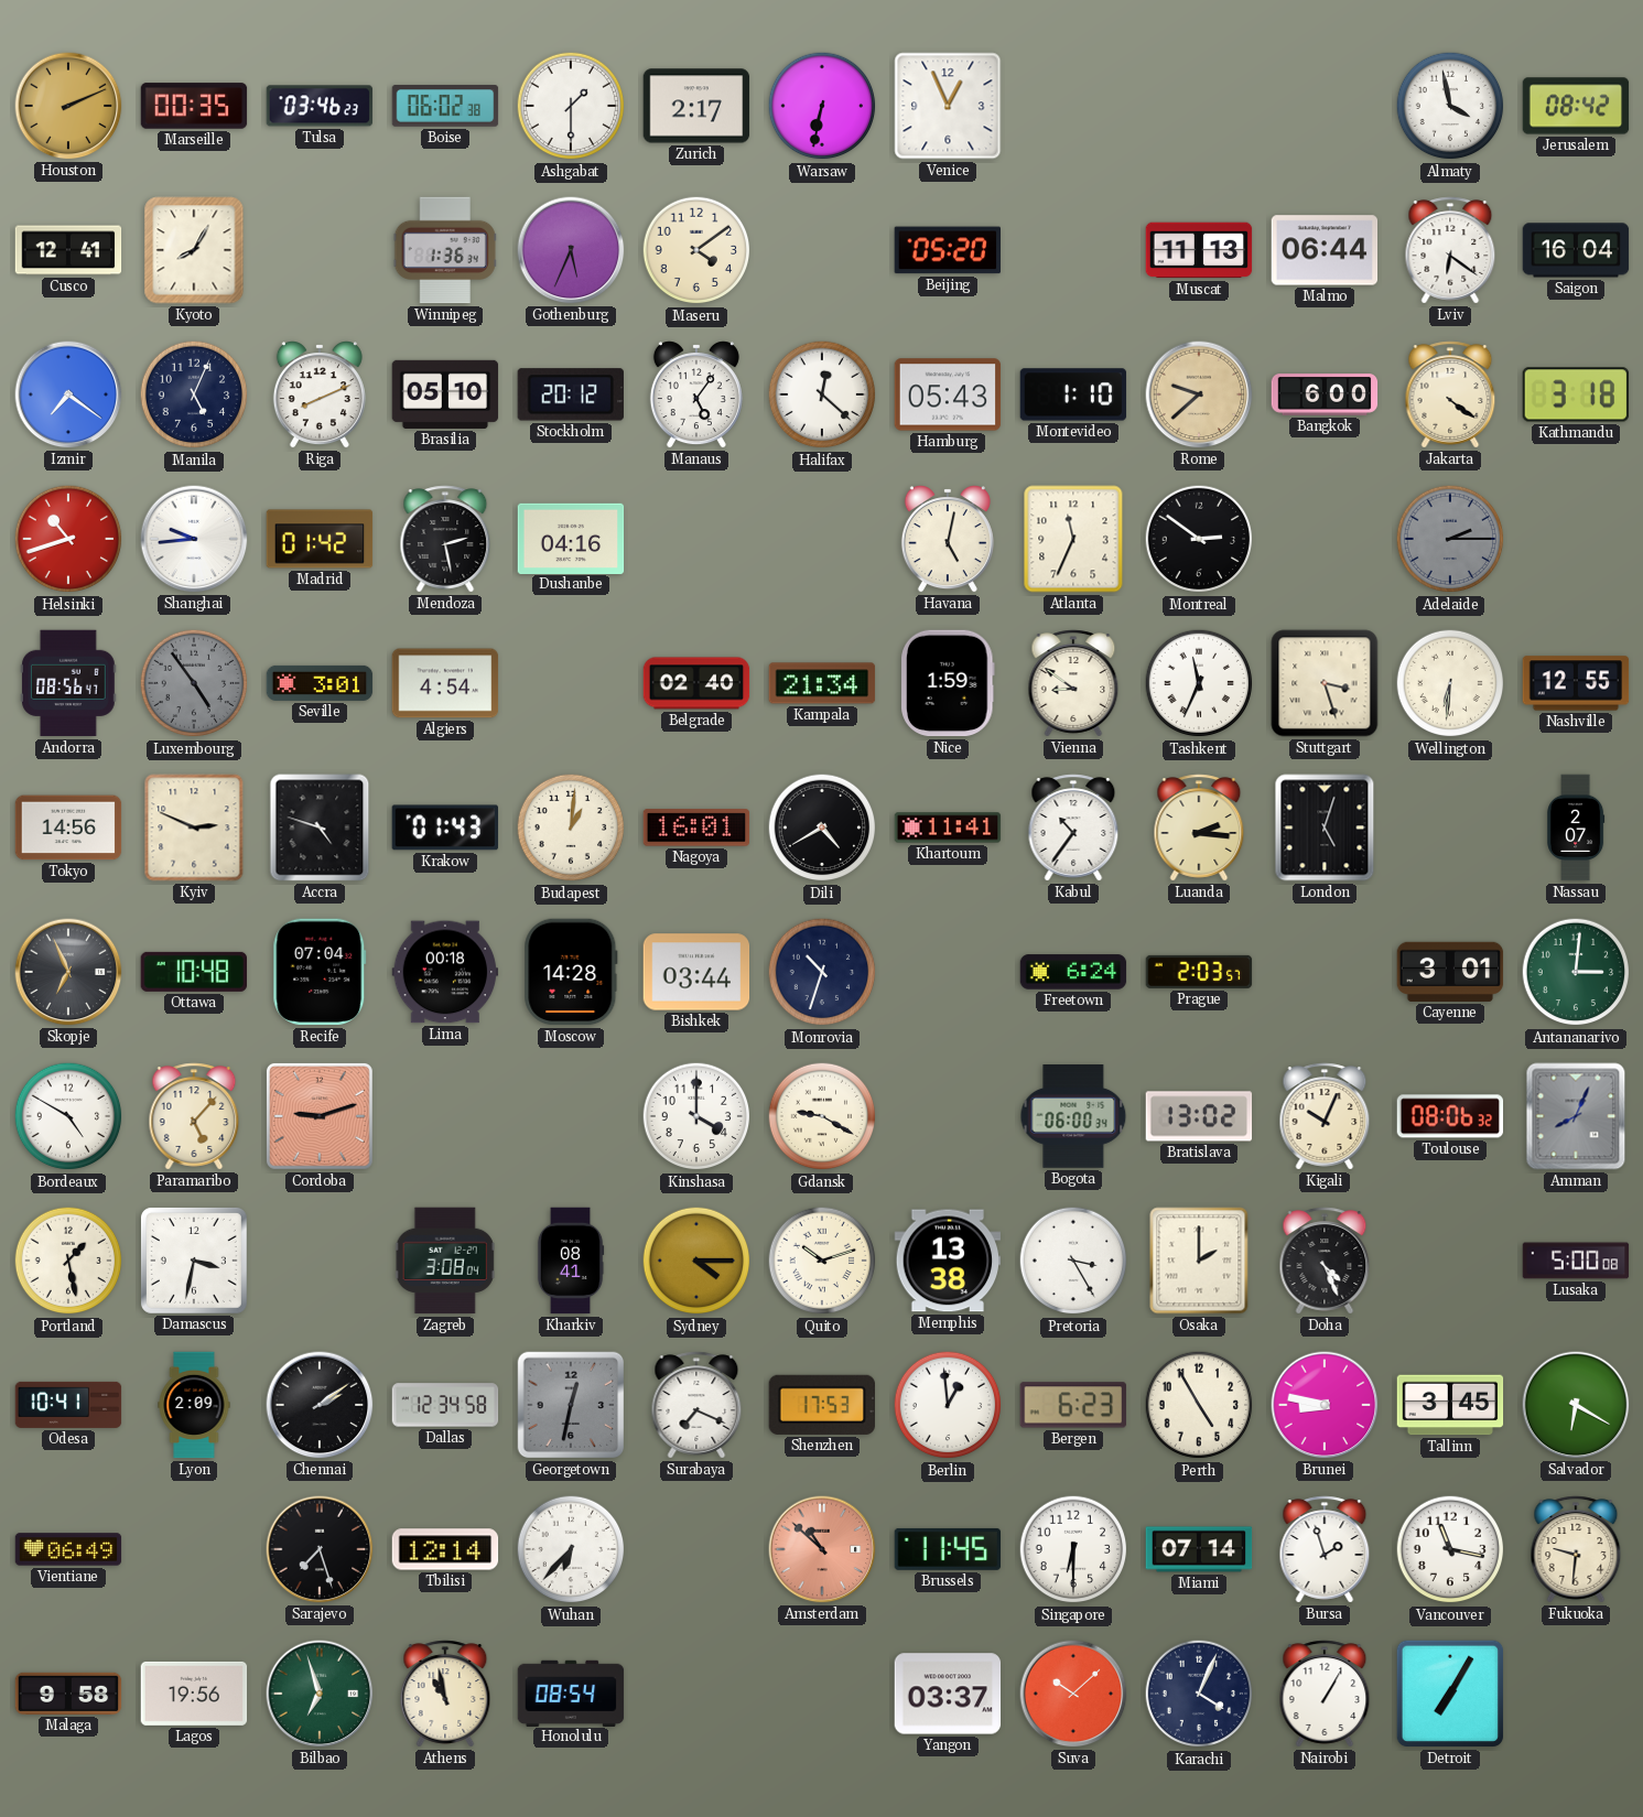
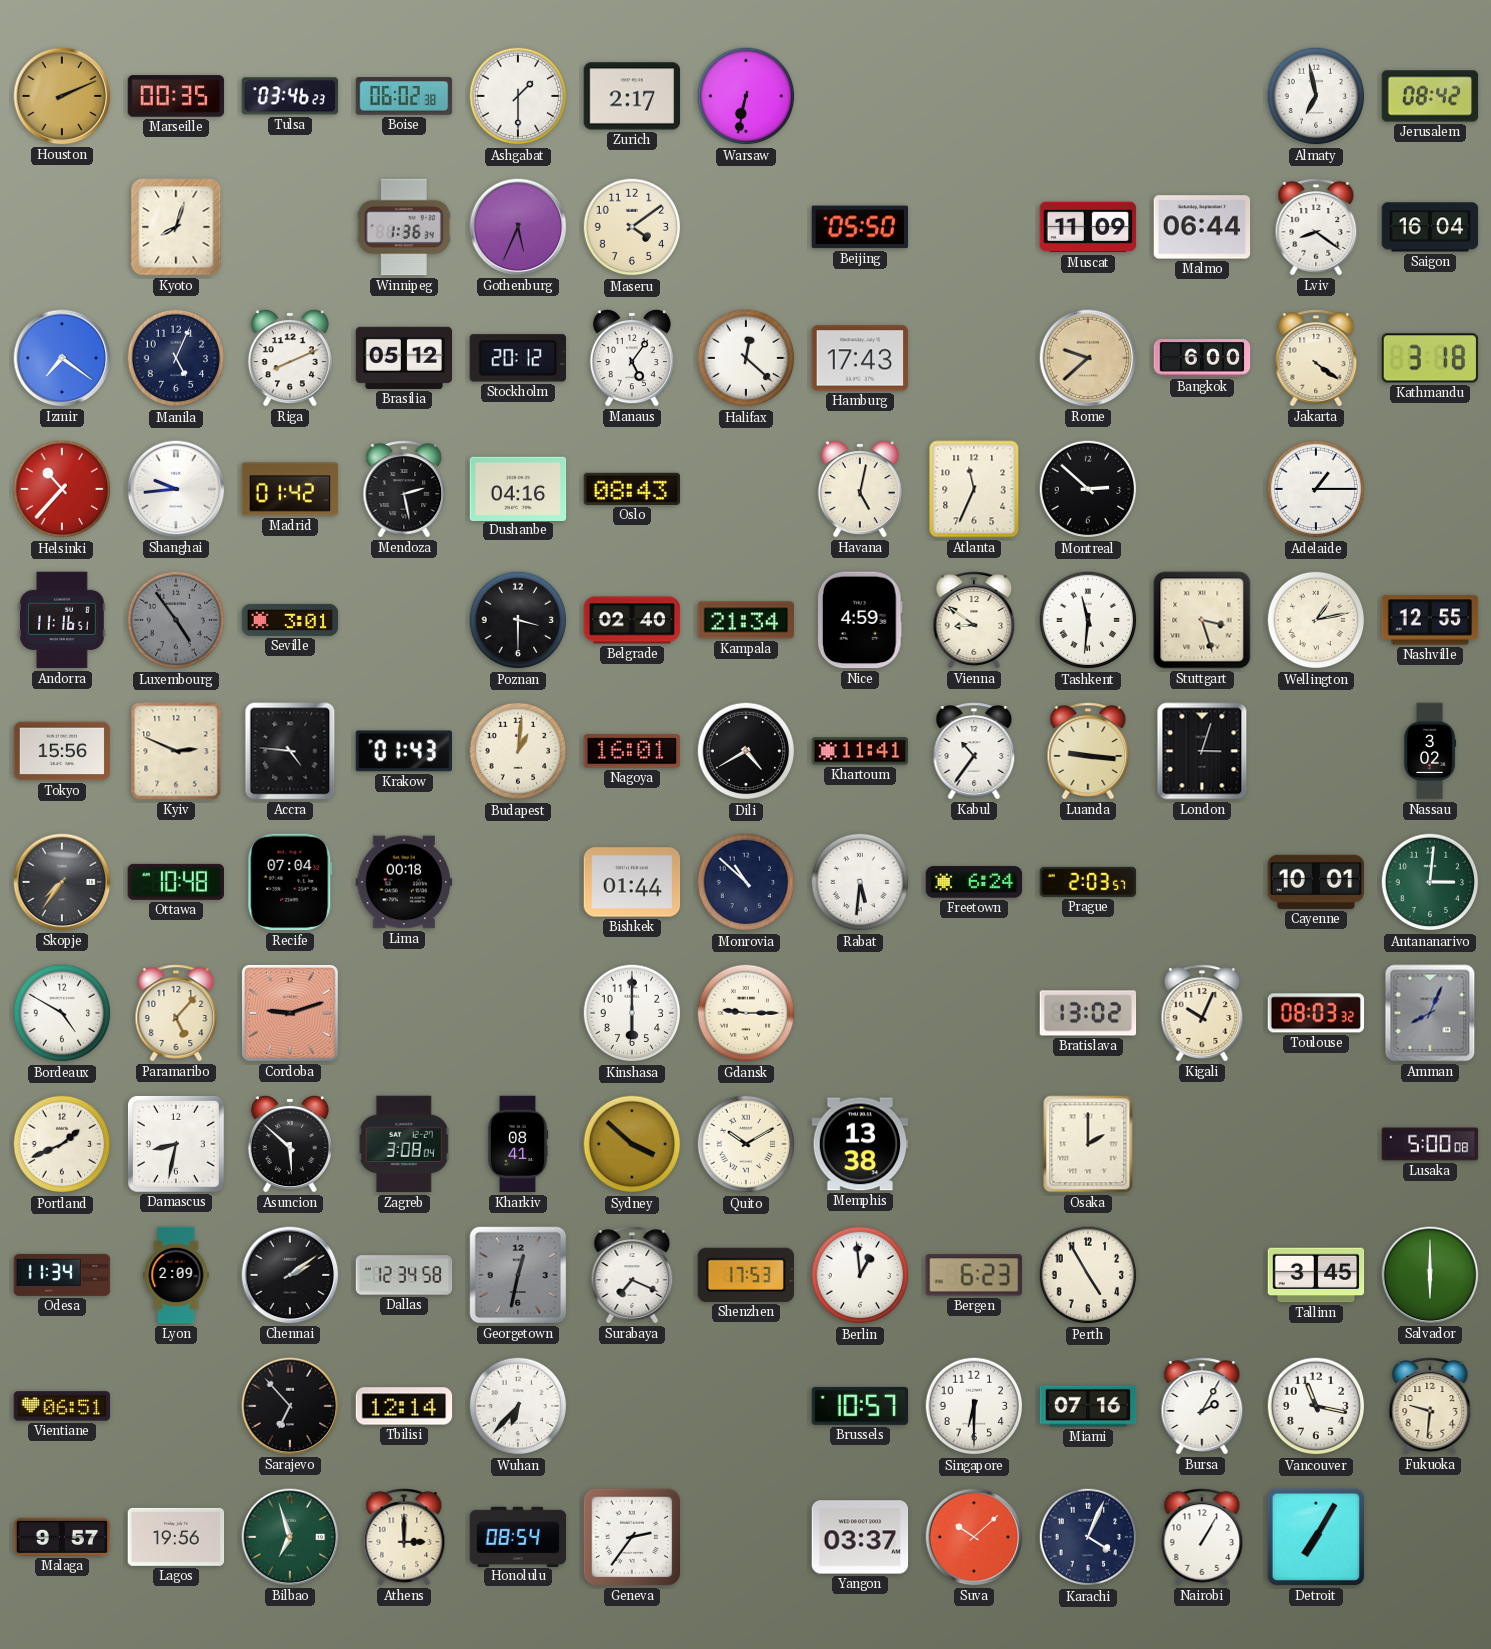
Venice: 12:56 -> none (948, 106)
Almaty: 3:58 -> 6:58 (1316, 96)
Cusco: 12:41 -> none (68, 250)
Kyoto: 8:05 -> 8:03 (176, 227)
Beijing: 05:20 -> 05:50 (860, 227)
Muscat: 11:13 -> 11:09 (1088, 227)
Lviv: 6:21 -> 8:21 (1316, 227)
Brasilia: 05:10 -> 05:12 (404, 358)
Hamburg: 05:43 -> 17:43 (860, 358)
Montevideo: 1:10 -> none (1073, 394)
Helsinki: 10:42 -> 10:37 (62, 489)
Oslo: none -> 08:43 (632, 489)
Montreal: 2:51 -> 2:52 (1088, 489)
Adelaide: 2:15 -> 1:15 (1316, 489)
Adelaide dial: grey -> white (1316, 489)
Andorra: 08:56 -> 11:16 (63, 620)
Algiers: 4:54 -> none (445, 683)
Poznan: none -> 3:30 (518, 620)
Nice: 1:59 -> 4:59 (861, 620)
Tashkent: 11:34 -> 11:31 (1088, 620)
Wellington: 6:31 -> 1:13 (1316, 620)
Tokyo: 14:56 -> 15:56 (62, 751)
Accra: 4:48 -> 4:46 (290, 751)
Luanda: 2:16 -> 9:16 (1088, 751)
London: 5:03 -> 3:03 (1202, 751)
Nassau: 2:07 -> 3:02 (1431, 751)
Skopje: 6:56 -> 7:36 (62, 882)
Moscow: 14:28 -> none (571, 972)
Bishkek: 03:44 -> 01:44 (632, 882)
Monrovia: 10:33 -> 10:52 (746, 882)
Rabat: none -> 5:31 (860, 882)
Cayenne: 3:01 -> 10:01 (1316, 882)
Kinshasa: 4:00 -> 6:00 (632, 1013)
Gdansk: 9:20 -> 9:15 (746, 1013)
Bogota: 06:00 -> none (1073, 1117)
Toulouse: 08:06 -> 08:03 (1316, 1013)
Portland: 1:28 -> 1:41 (62, 1144)
Damascus: 3:32 -> 8:32 (176, 1144)
Asuncion: none -> 5:52 (290, 1144)
Sydney: 4:15 -> 3:52 (632, 1144)
Quito: 10:12 -> 10:10 (746, 1144)
Pretoria: 3:25 -> none (1073, 1261)
Doha: 4:26 -> none (1325, 1261)
Odesa: 10:41 -> 11:34 (62, 1275)
Brunei: 8:47 -> none (1325, 1405)
Salvador: 6:20 -> 6:00 (1430, 1275)
Vientiane: 06:49 -> 06:51 (62, 1406)
Sarajevo: 7:27 -> 6:53 (290, 1406)
Amsterdam: 10:52 -> none (822, 1549)
Brussels: 11:45 -> 10:57 (860, 1406)
Miami: 07:14 -> 07:16 (1088, 1406)
Bursa: 1:57 -> 2:05 (1202, 1406)
Malaga: 9:58 -> 9:57 (62, 1537)
Athens: 10:58 -> 3:00 (404, 1537)
Geneva: none -> 2:36 (632, 1537)
